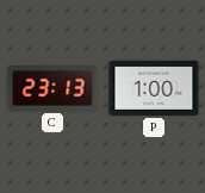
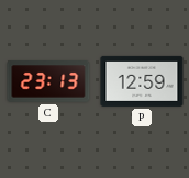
P: 1:00 -> 12:59 (142, 81)
